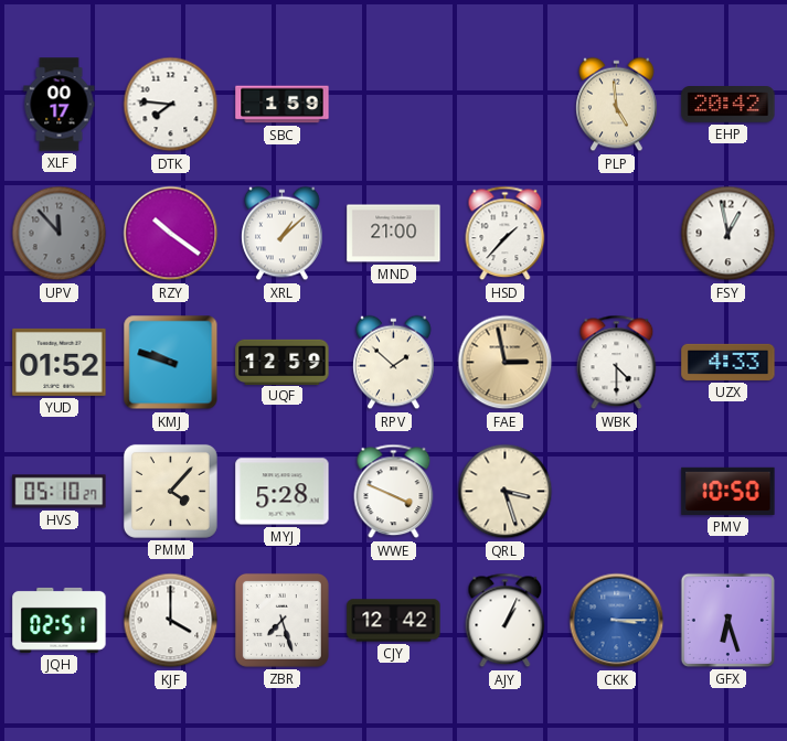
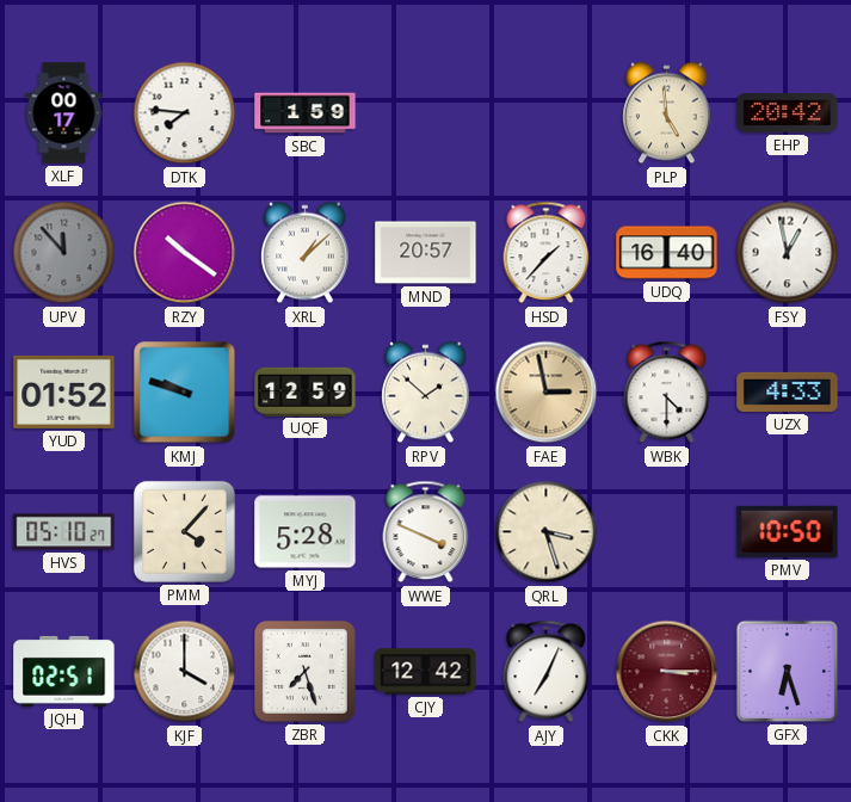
MND: 21:00 -> 20:57 (426, 253)
UDQ: none -> 16:40 (667, 253)
AJY: 1:04 -> 7:04 (547, 672)
CKK dial: blue -> burgundy (667, 672)
